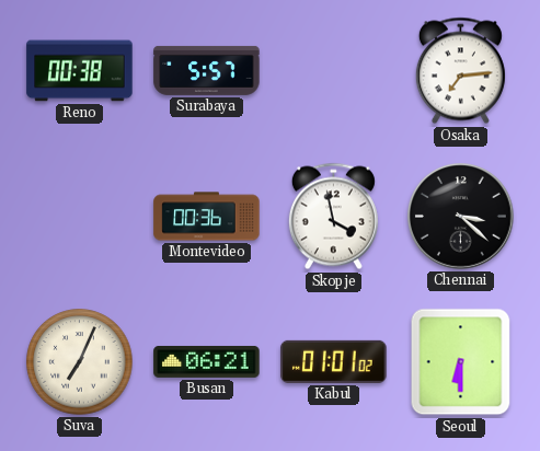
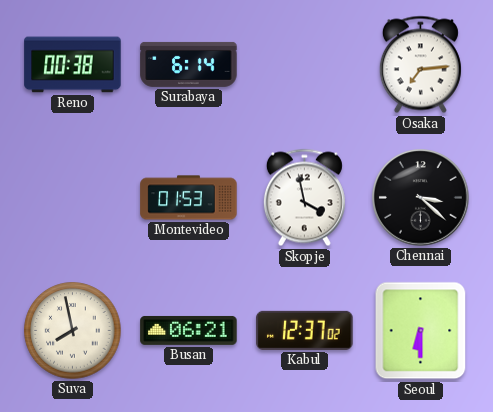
Surabaya: 5:57 -> 6:14 (189, 64)
Montevideo: 00:36 -> 01:53 (189, 198)
Suva: 7:04 -> 7:58 (73, 331)
Kabul: 01:01 -> 12:37 (305, 330)
